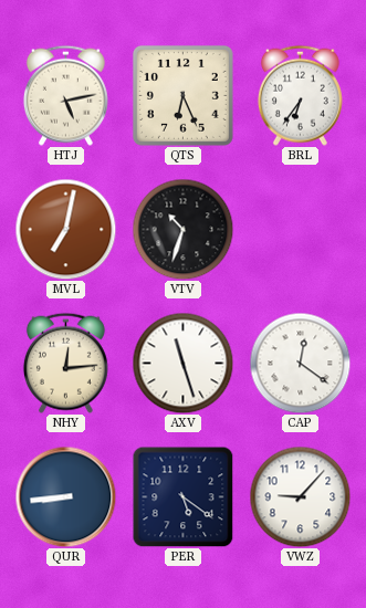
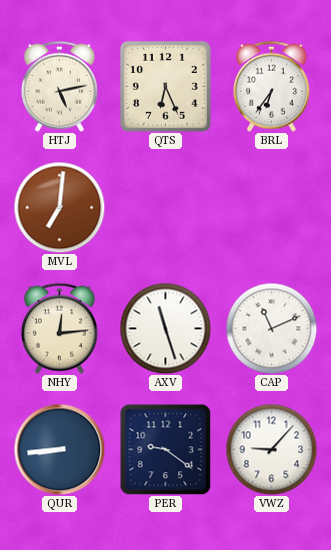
MVL: 7:02 -> 7:01 (59, 207)
VTV: 10:33 -> none (182, 229)
CAP: 12:21 -> 11:11 (271, 328)
PER: 5:21 -> 9:21 (165, 449)
